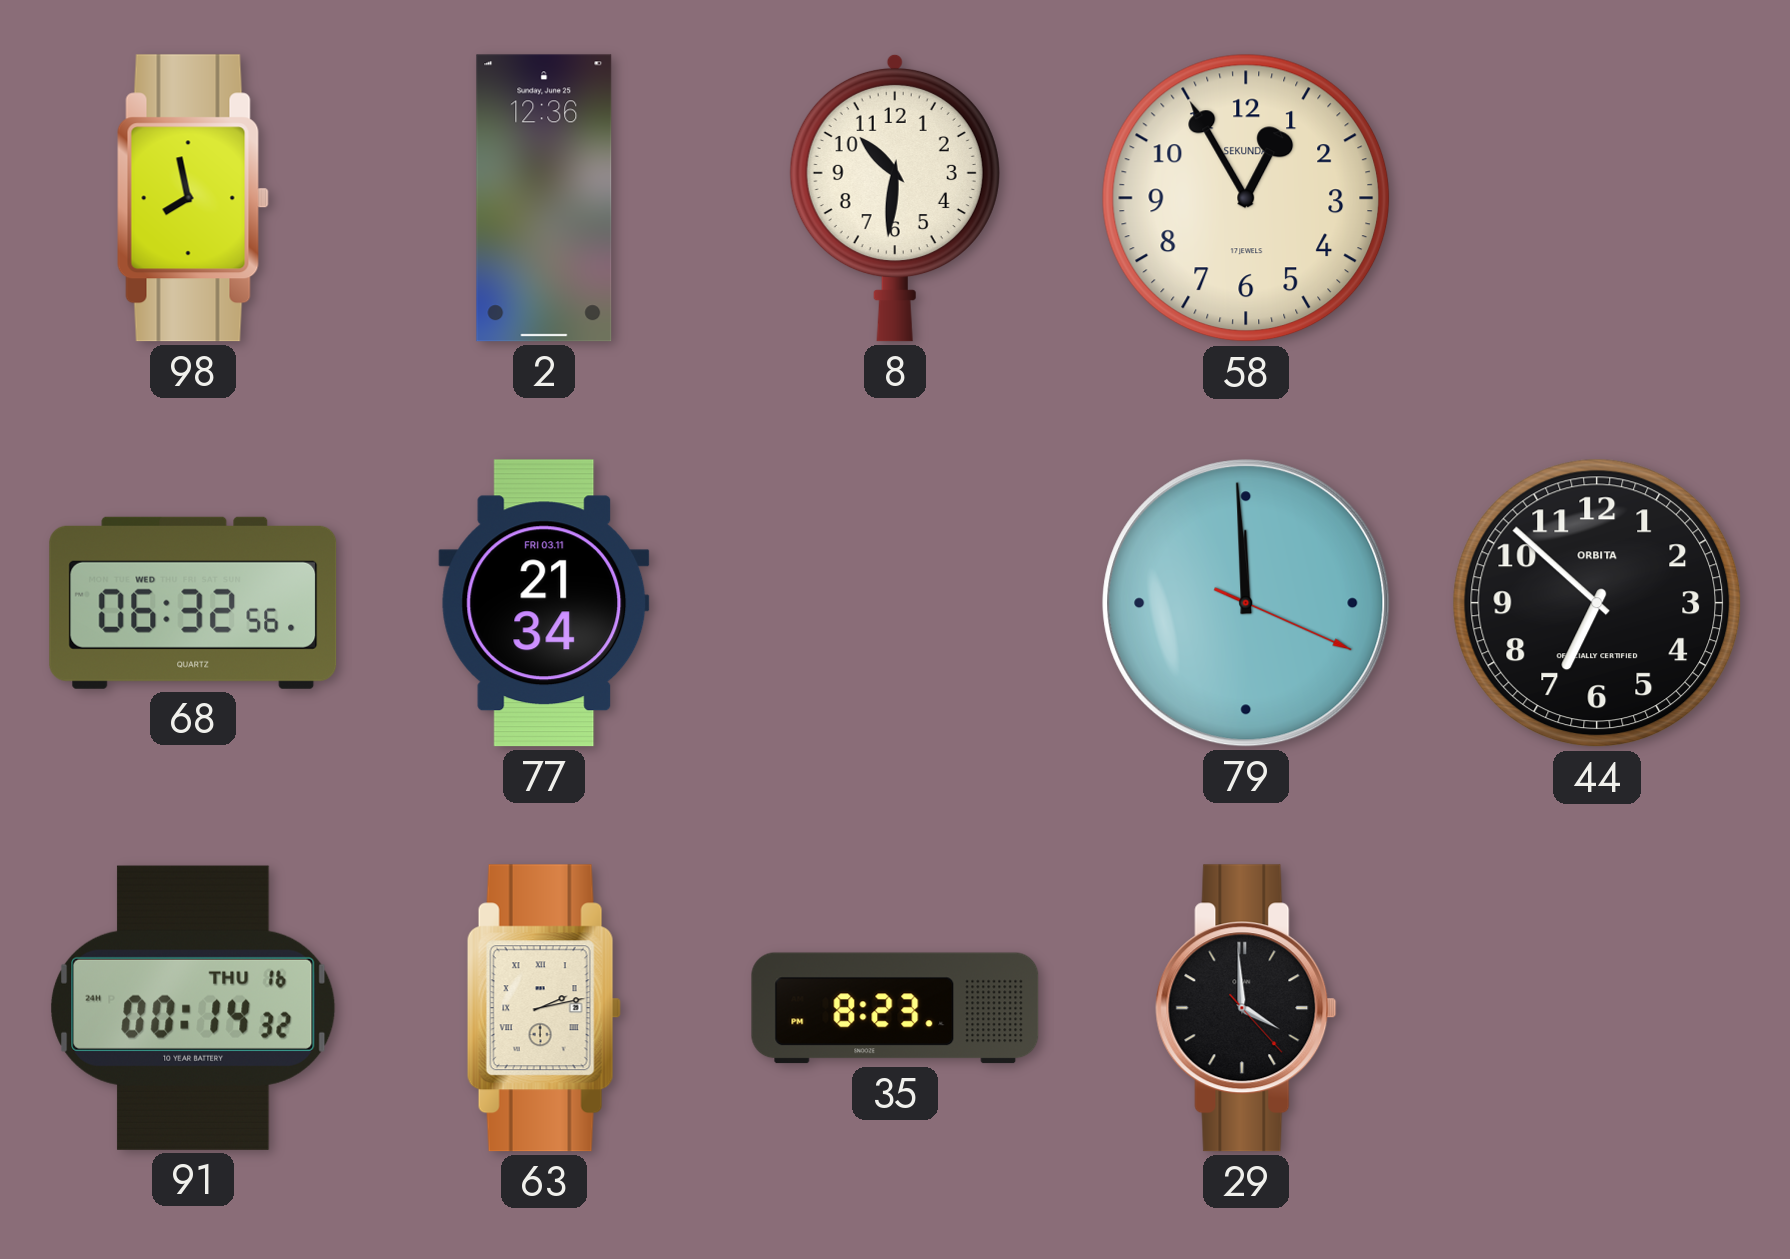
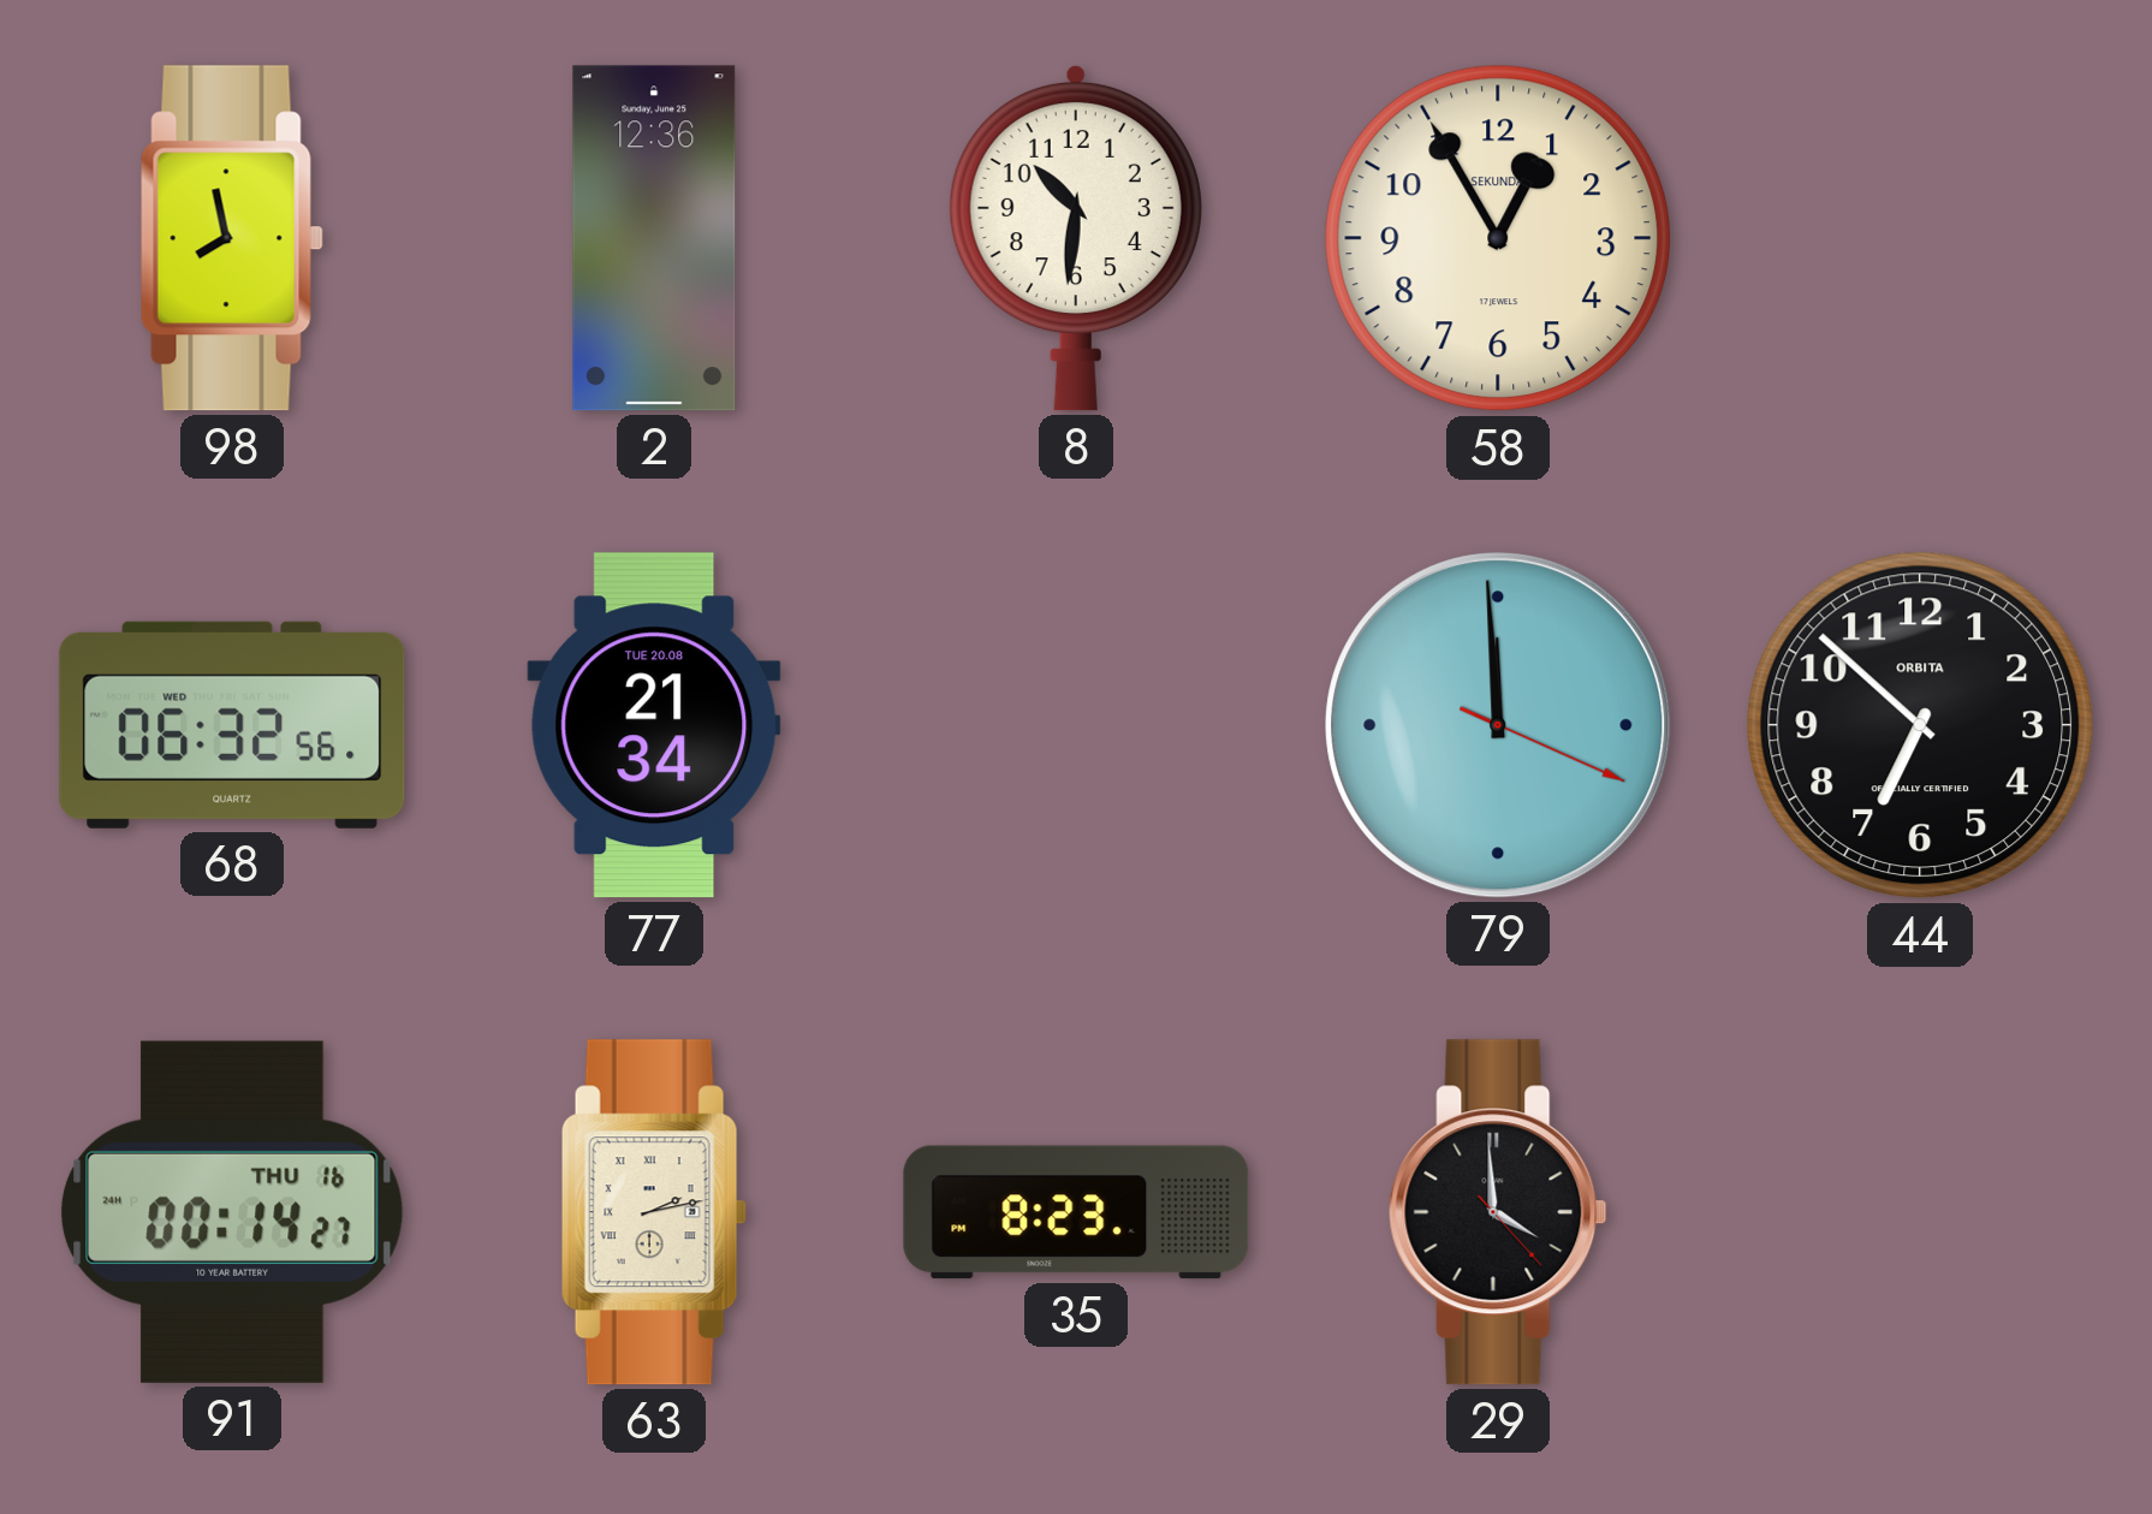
77 date: FRI 03.11 -> TUE 20.08 (654, 725)
91: 00:14:32 -> 00:14:27 (232, 1212)
